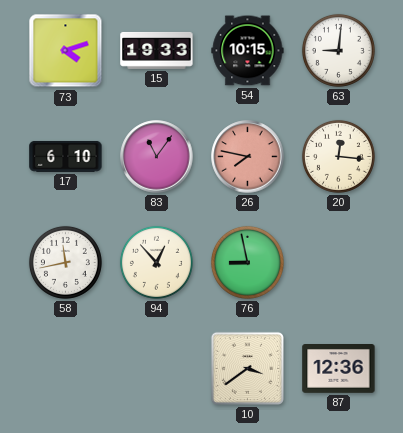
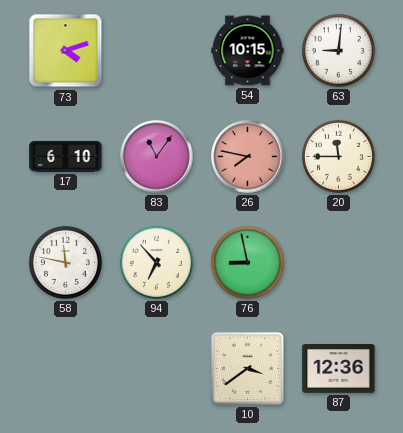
15: 19:33 -> none (157, 50)
20: 12:16 -> 11:45 (338, 156)
58: 11:43 -> 11:47 (65, 262)
94: 12:53 -> 6:53 (156, 262)
